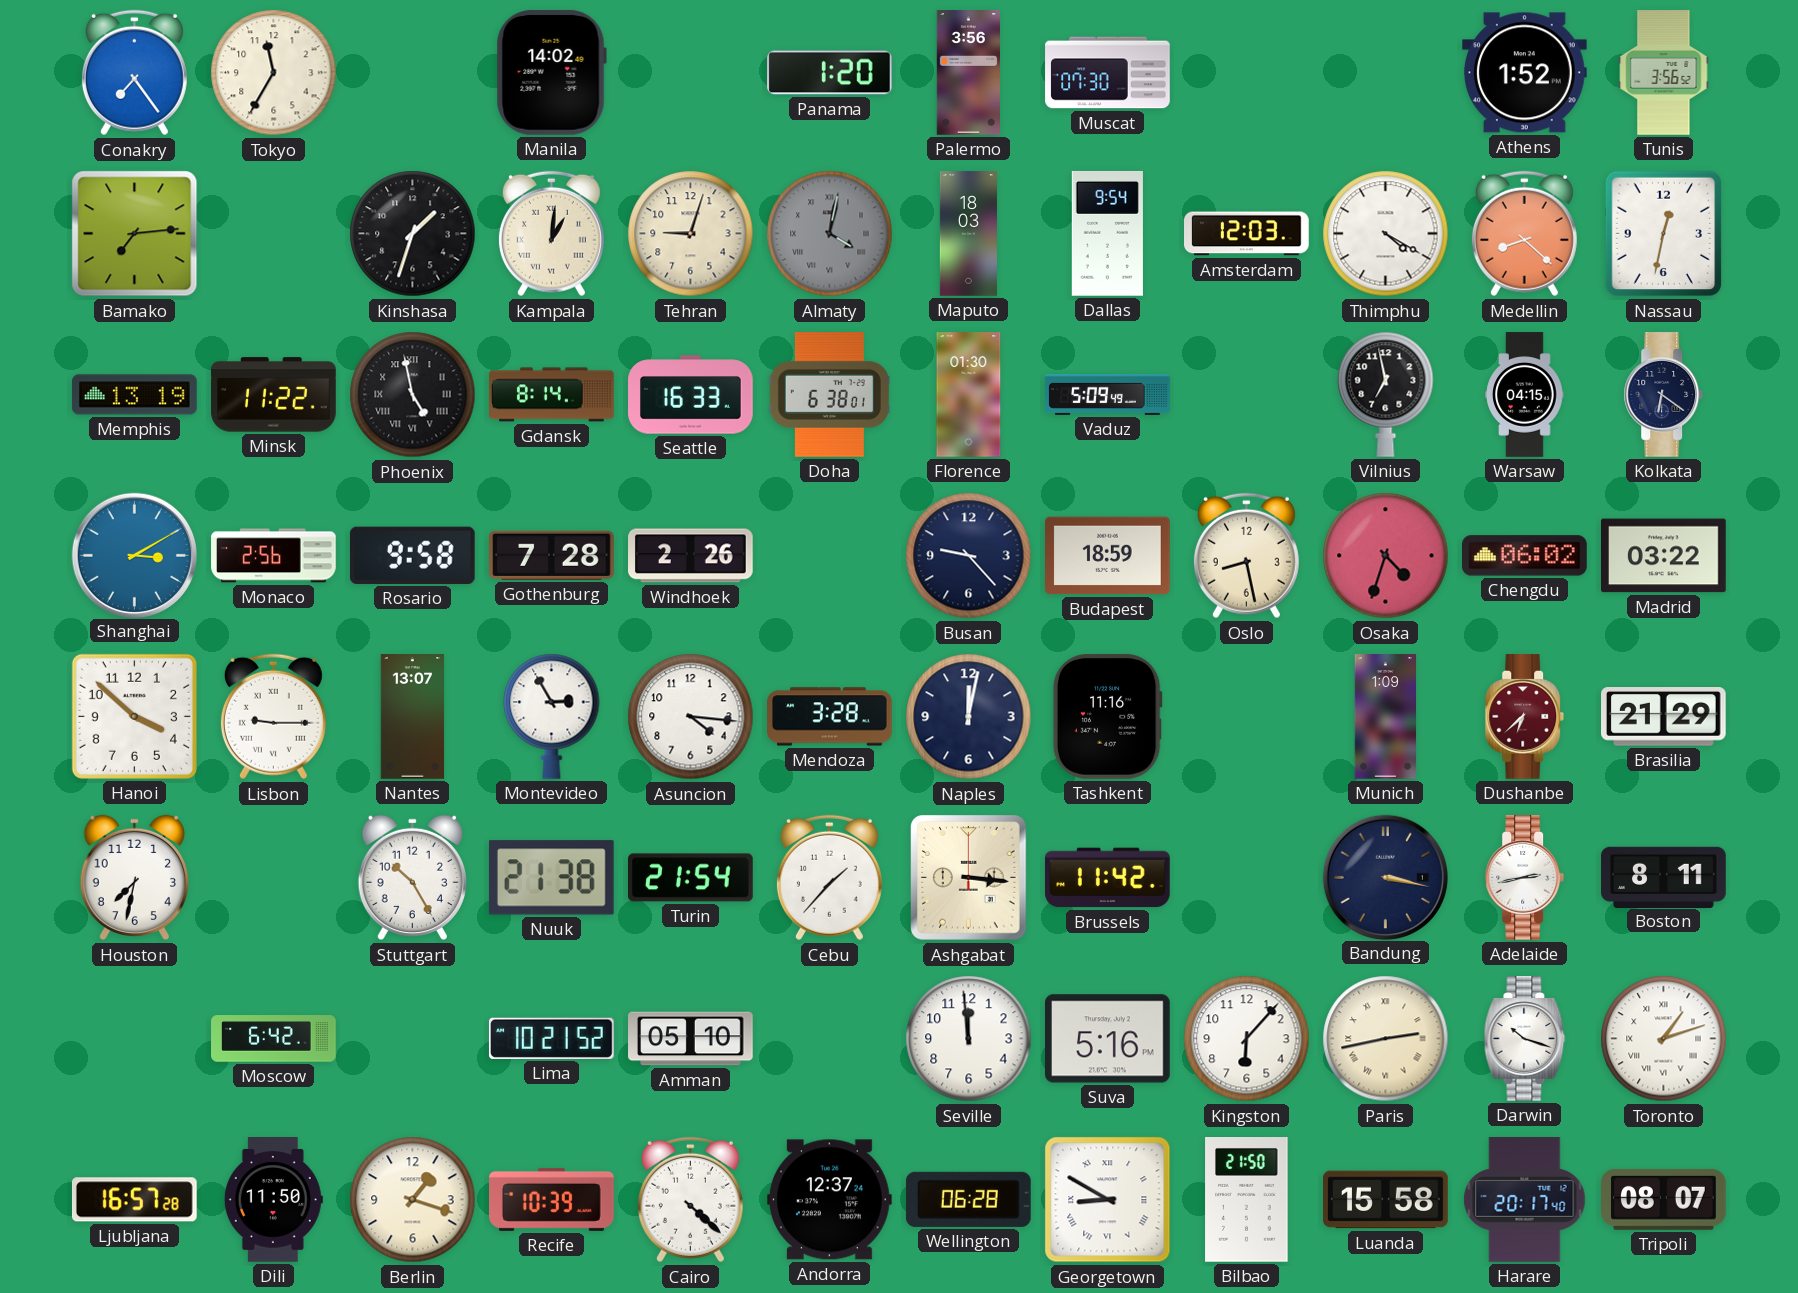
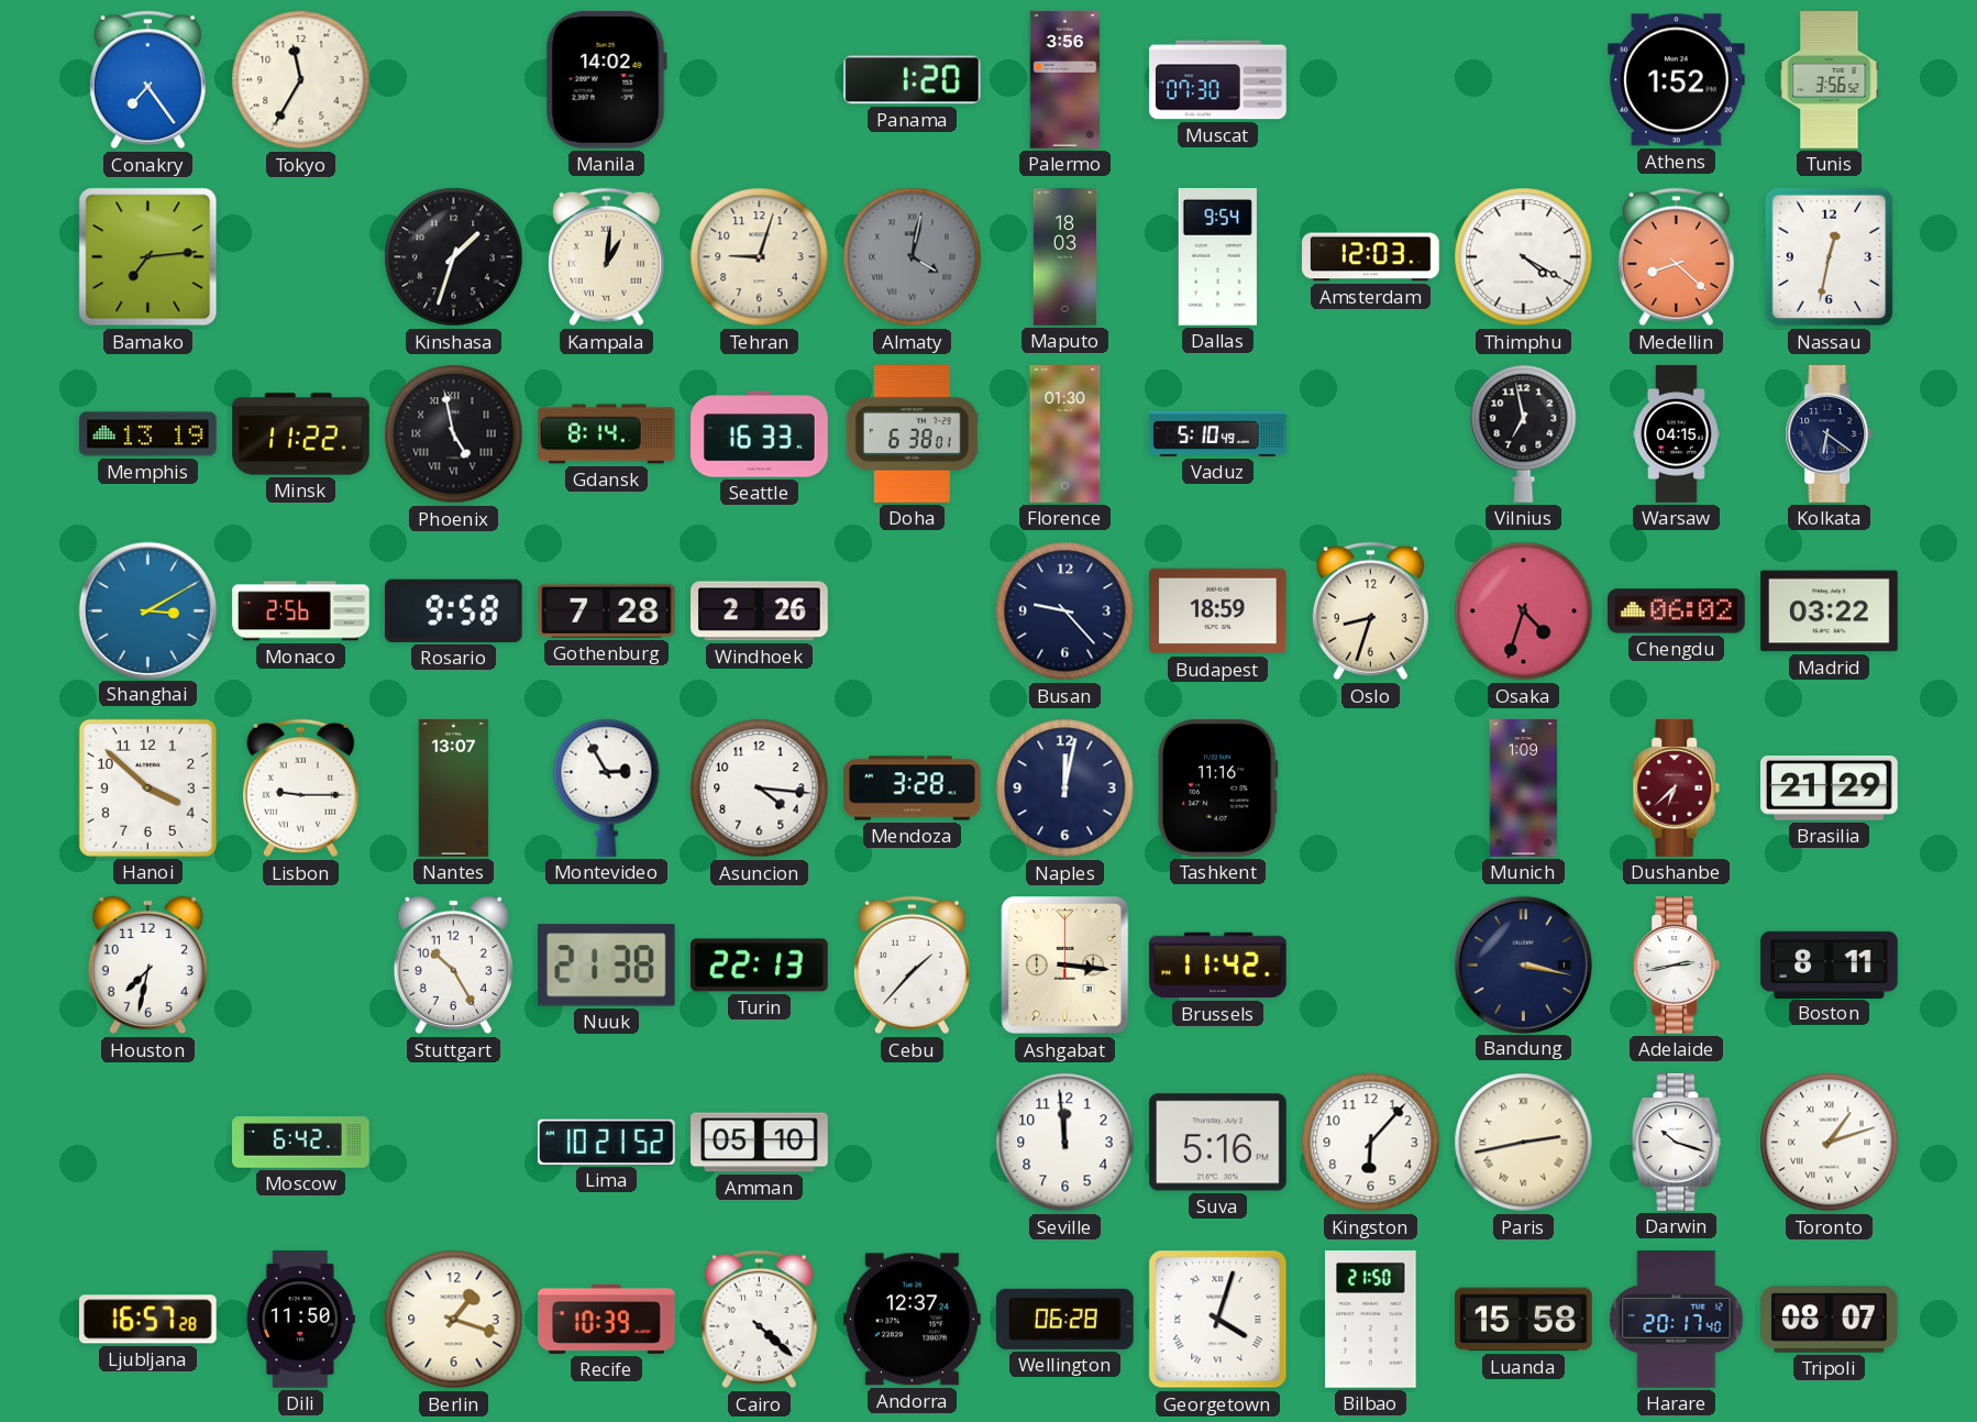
Vaduz: 5:09 -> 5:10 (1218, 433)
Oslo: 8:28 -> 8:33 (1370, 611)
Turin: 21:54 -> 22:13 (760, 966)
Georgetown: 8:50 -> 4:03 (1218, 1320)
